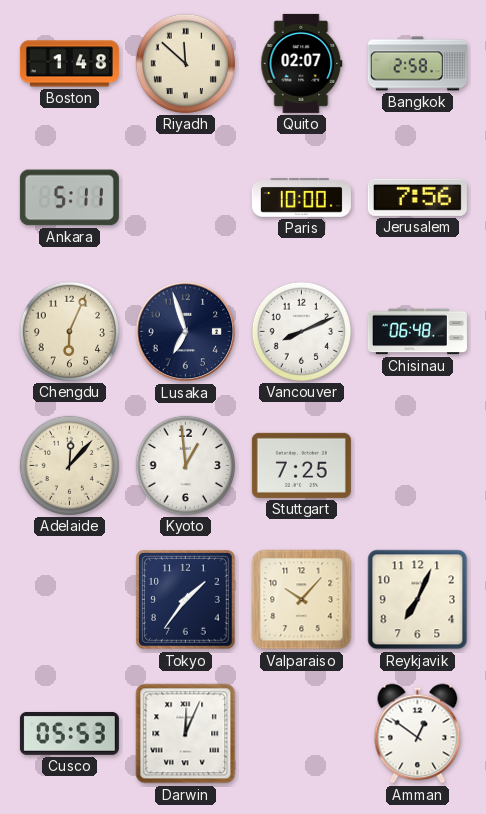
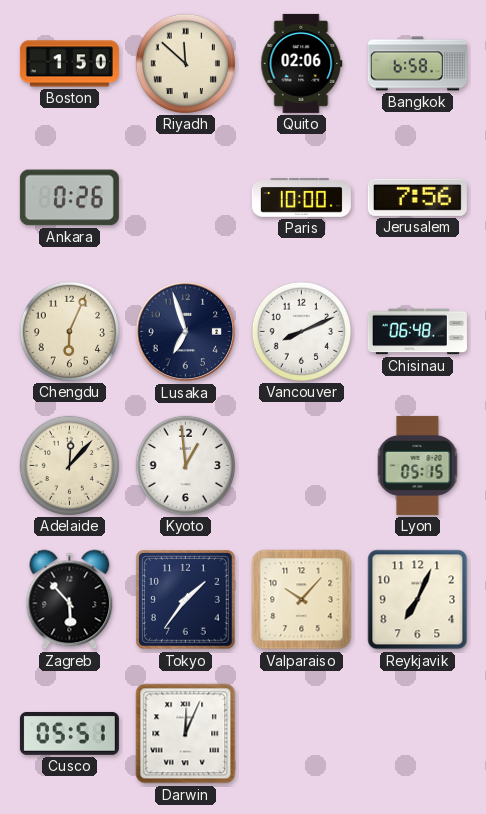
Boston: 1:48 -> 1:50 (69, 64)
Quito: 02:07 -> 02:06 (302, 63)
Bangkok: 2:58 -> 6:58 (417, 64)
Ankara: 5:11 -> 0:26 (69, 198)
Stuttgart: 7:25 -> none (301, 465)
Lyon: none -> 05:15 (418, 465)
Zagreb: none -> 5:53 (70, 600)
Cusco: 05:53 -> 05:51 (69, 733)
Amman: 12:51 -> none (418, 734)
